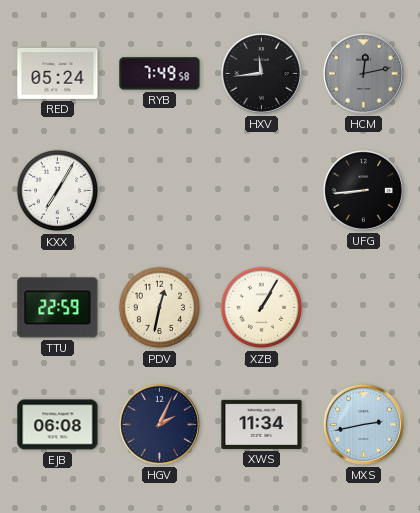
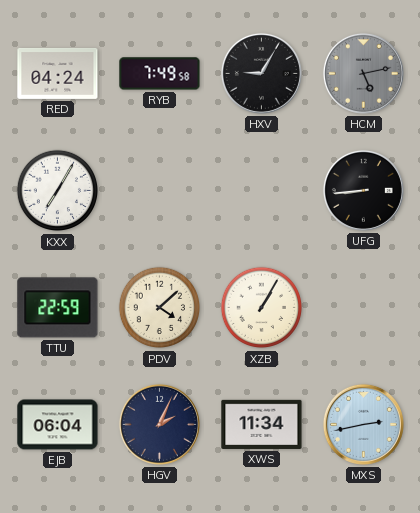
RED: 05:24 -> 04:24 (58, 73)
HXV: 11:44 -> 9:05 (261, 73)
HCM: 12:13 -> 5:13 (363, 73)
PDV: 12:32 -> 4:08 (160, 308)
EJB: 06:08 -> 06:04 (58, 425)
